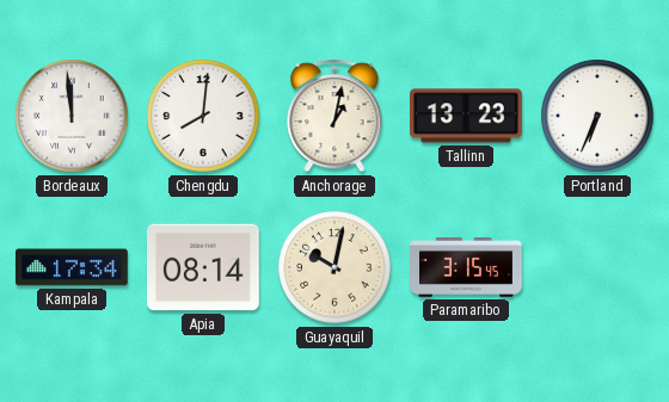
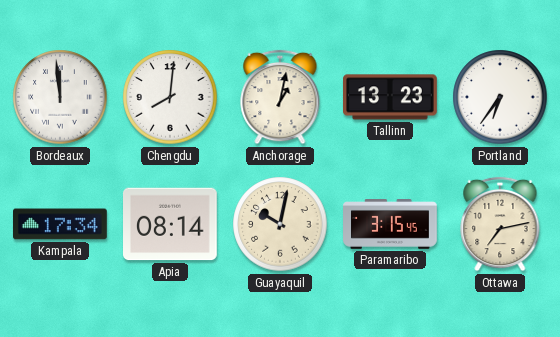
Portland: 6:34 -> 6:36 (500, 97)
Ottawa: none -> 7:13 (500, 224)
